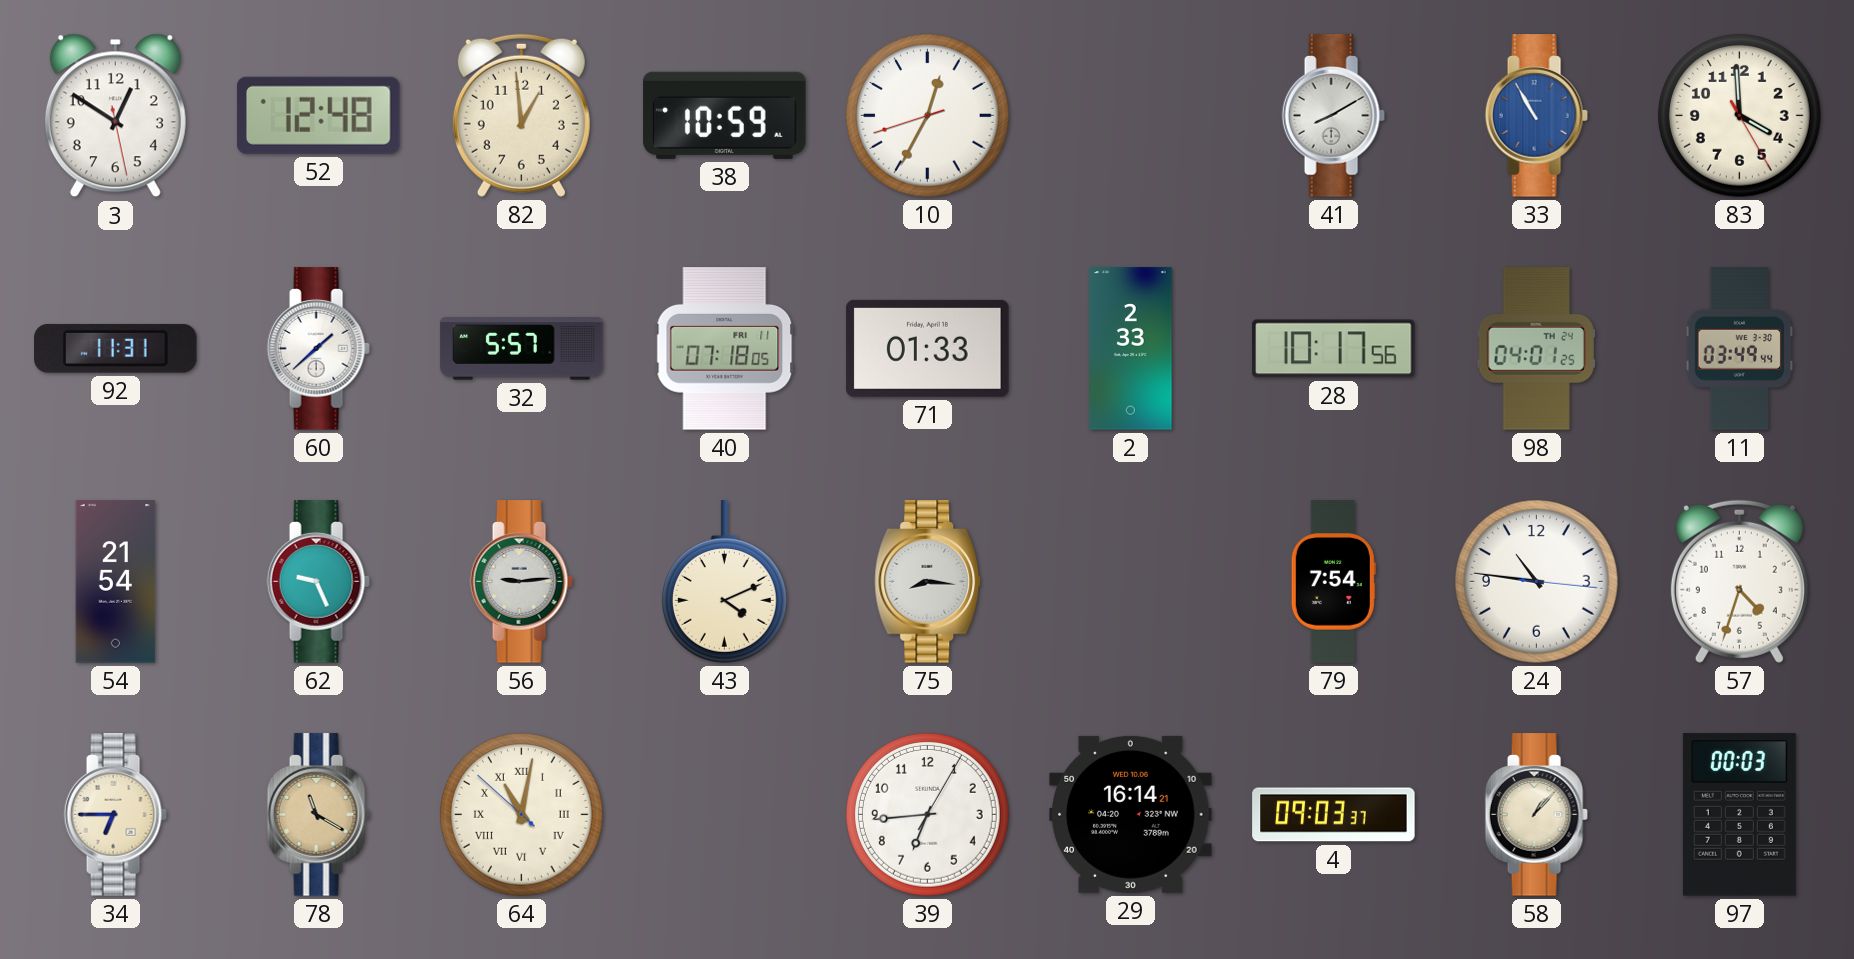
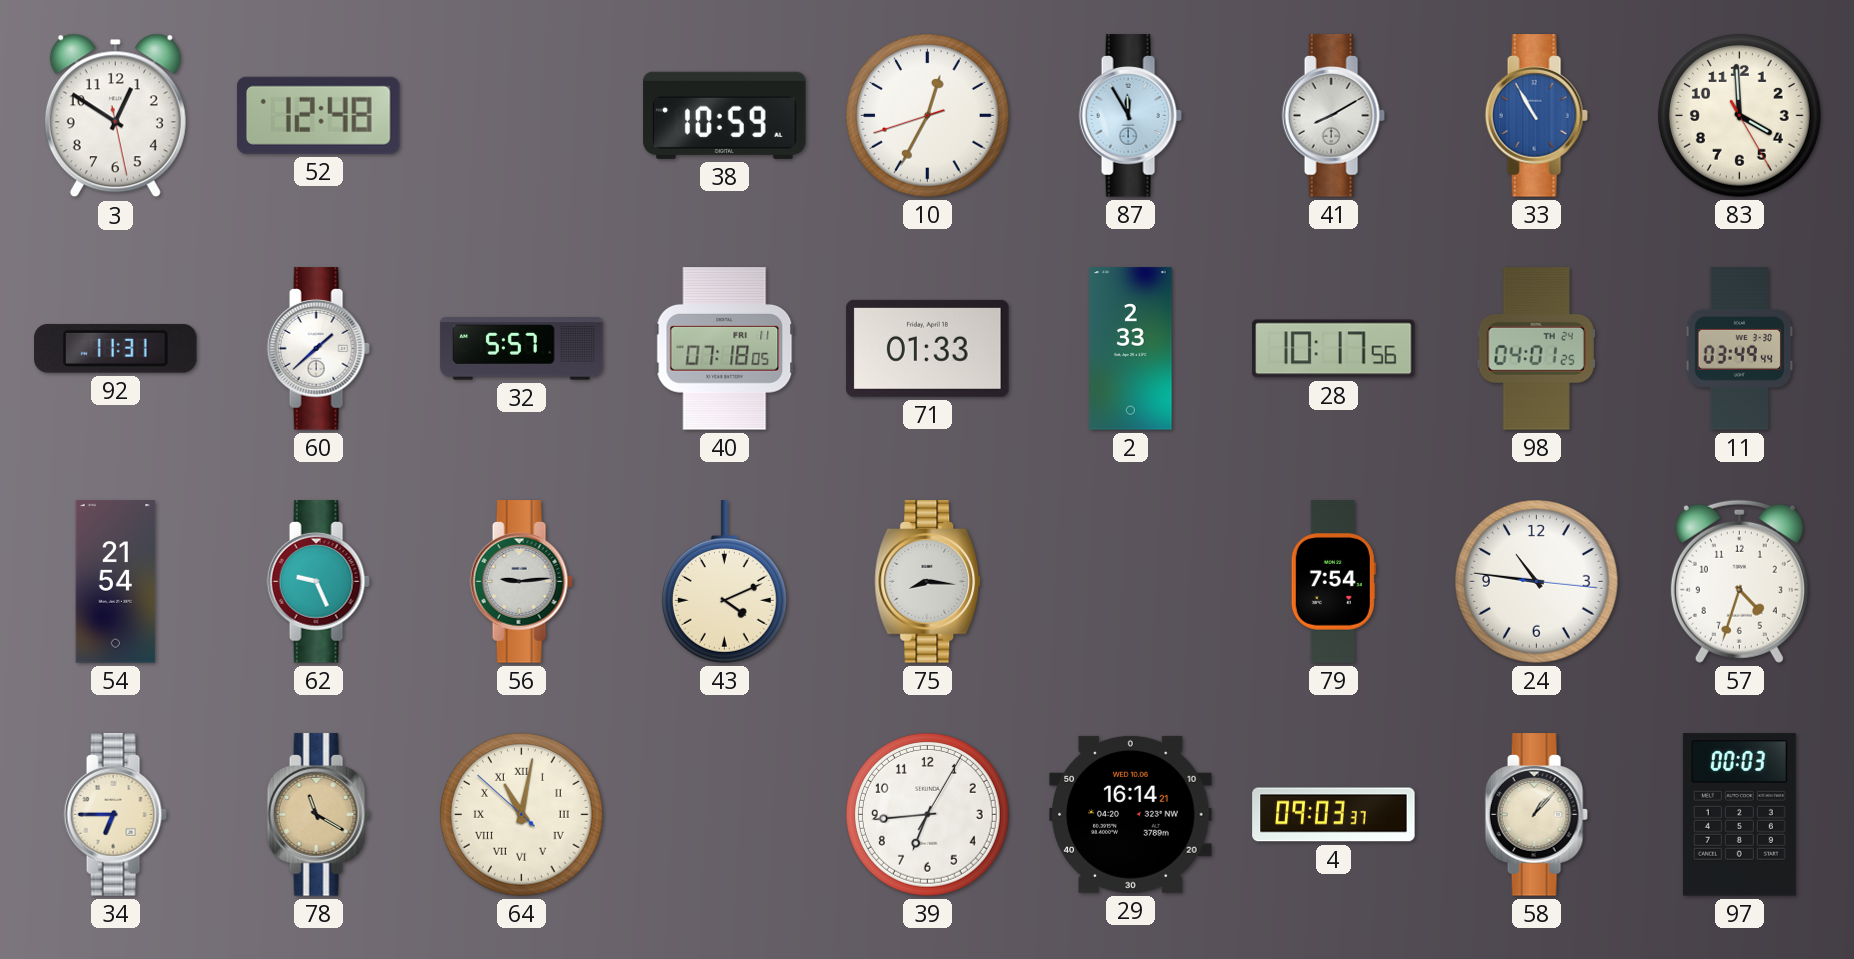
82: 12:59 -> none (521, 115)
87: none -> 11:55 (1130, 116)
